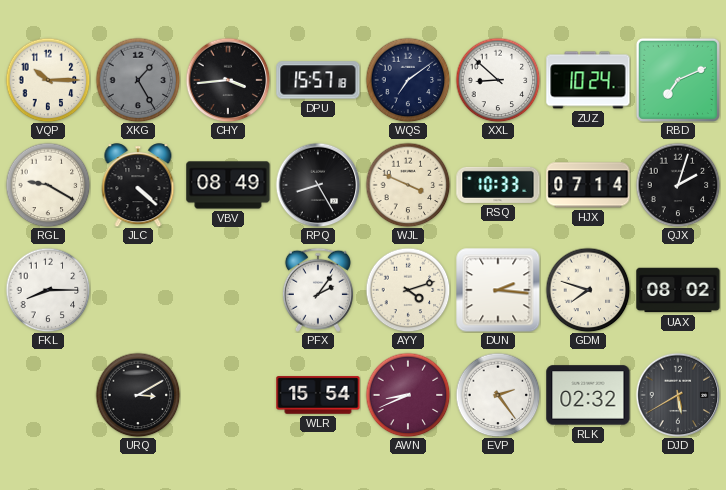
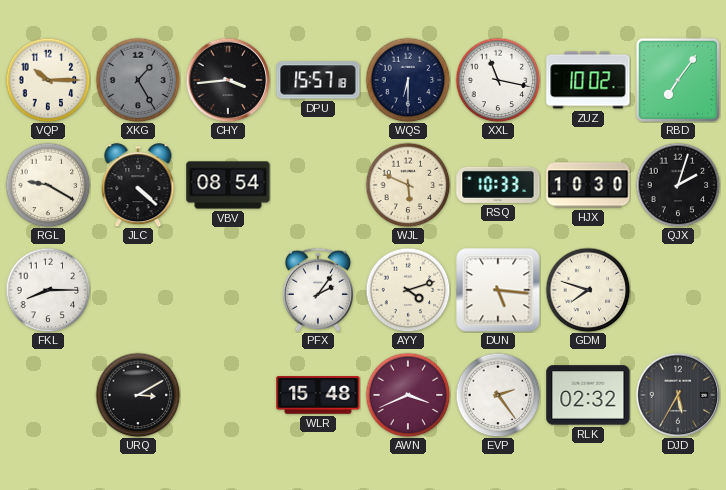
WQS: 7:09 -> 6:30 (408, 80)
XXL: 8:52 -> 11:17 (498, 80)
ZUZ: 10:24 -> 10:02 (588, 80)
RBD: 7:11 -> 7:06 (678, 80)
VBV: 08:49 -> 08:54 (228, 185)
RPQ: 8:25 -> none (318, 185)
WJL: 3:49 -> 5:49 (408, 185)
HJX: 07:14 -> 10:30 (588, 185)
DUN: 2:16 -> 5:16 (498, 290)
UAX: 08:02 -> none (678, 290)
WLR: 15:54 -> 15:48 (318, 395)
AWN: 8:41 -> 3:41 (408, 395)
DJD: 5:40 -> 5:35 (678, 395)
